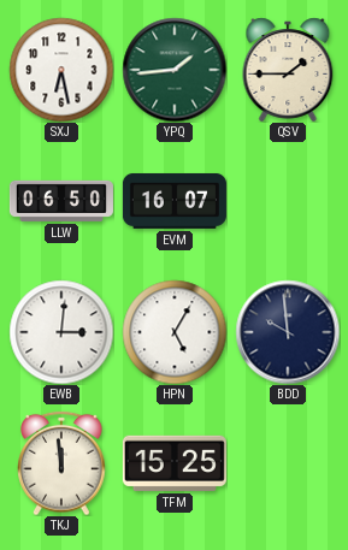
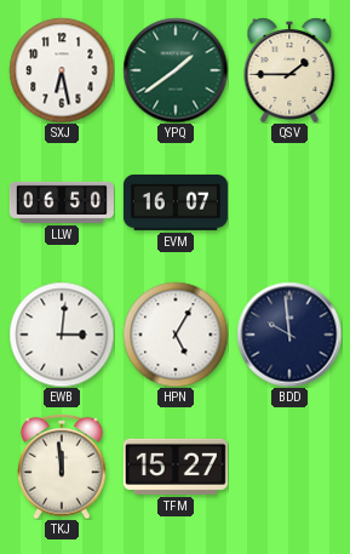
YPQ: 1:44 -> 1:39 (176, 70)
TFM: 15:25 -> 15:27 (176, 467)
